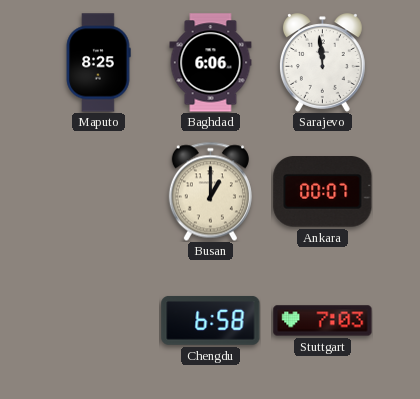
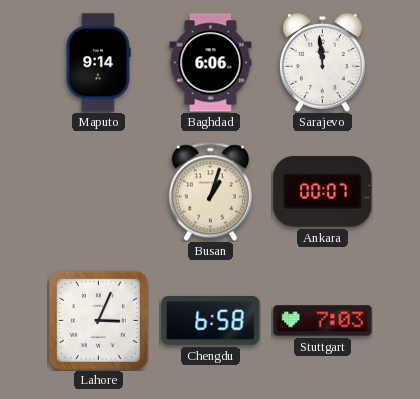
Maputo: 8:25 -> 9:14 (98, 63)
Busan: 1:00 -> 1:03 (210, 191)
Lahore: none -> 3:04 (98, 320)
